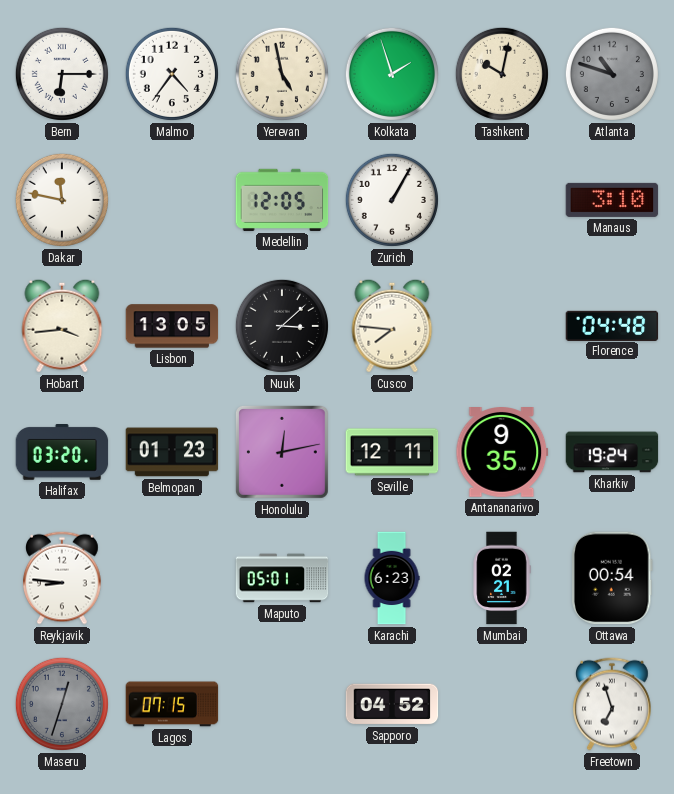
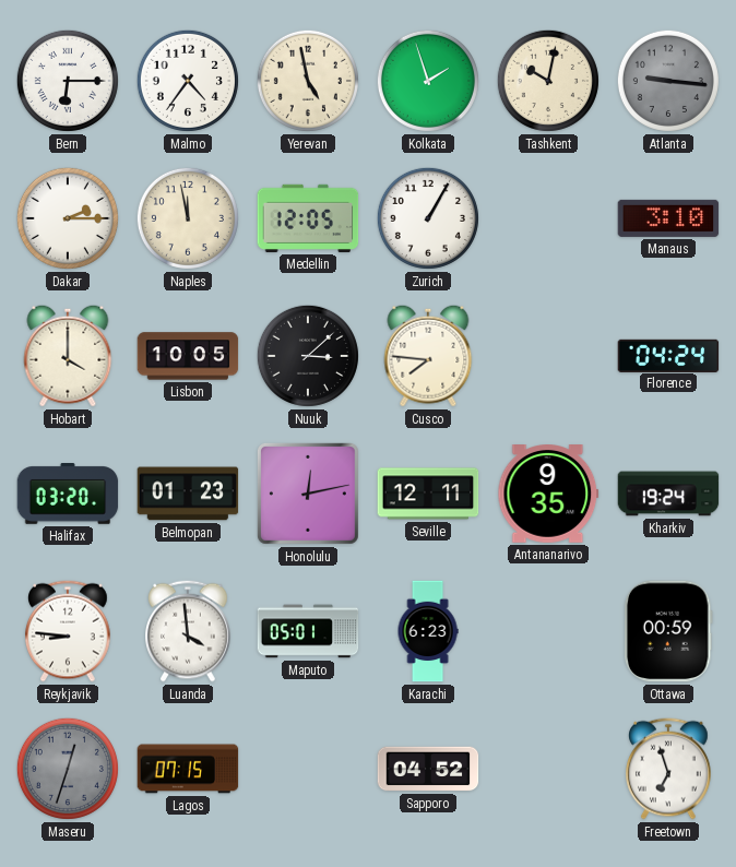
Atlanta: 10:48 -> 9:16 (668, 81)
Dakar: 11:47 -> 2:15 (68, 218)
Naples: none -> 11:58 (188, 218)
Hobart: 3:44 -> 4:00 (68, 356)
Lisbon: 13:05 -> 10:05 (188, 356)
Florence: 04:48 -> 04:24 (668, 355)
Luanda: none -> 3:59 (189, 631)
Mumbai: 02:21 -> none (502, 578)
Ottawa: 00:54 -> 00:59 (669, 631)
